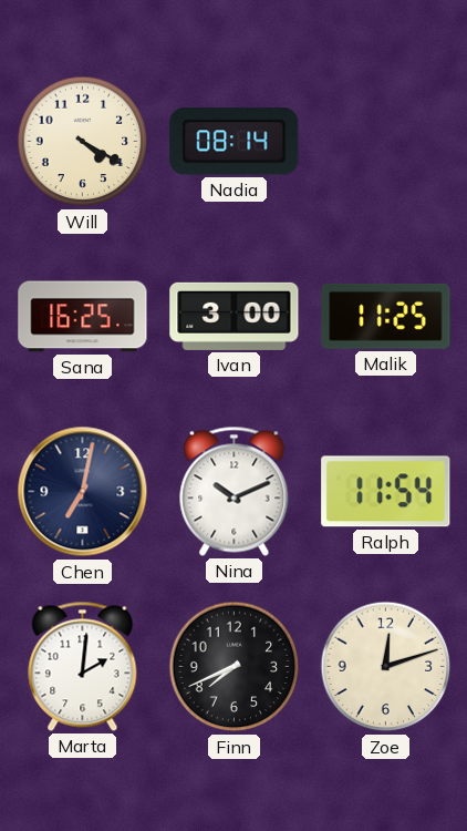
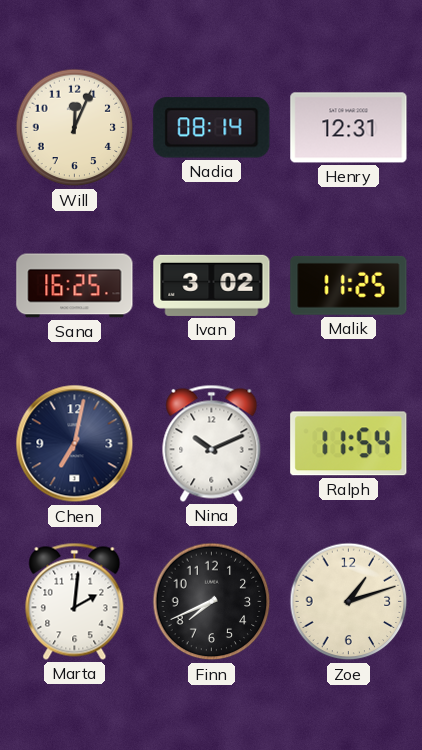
Will: 4:20 -> 12:04 (75, 128)
Henry: none -> 12:31 (349, 128)
Ivan: 3:00 -> 3:02 (212, 285)
Zoe: 12:12 -> 1:12 (349, 602)
